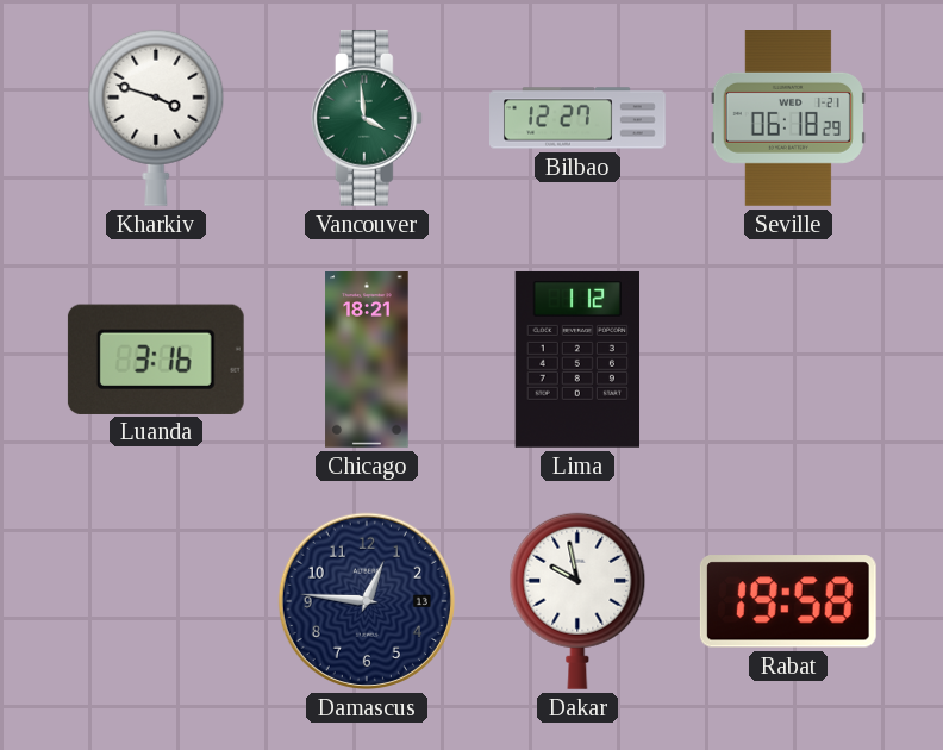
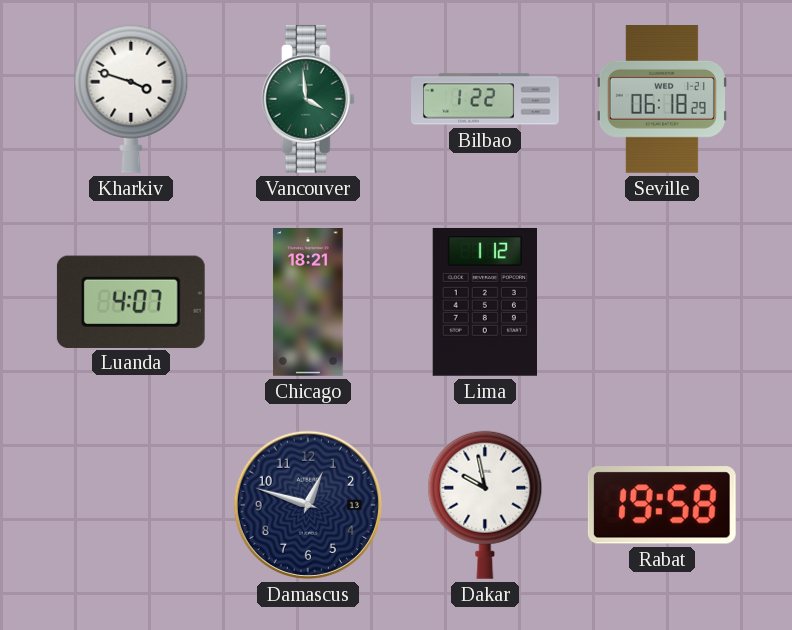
Bilbao: 12:27 -> 1:22 (485, 99)
Luanda: 3:16 -> 4:07 (131, 301)
Damascus: 12:46 -> 12:48 (308, 505)
